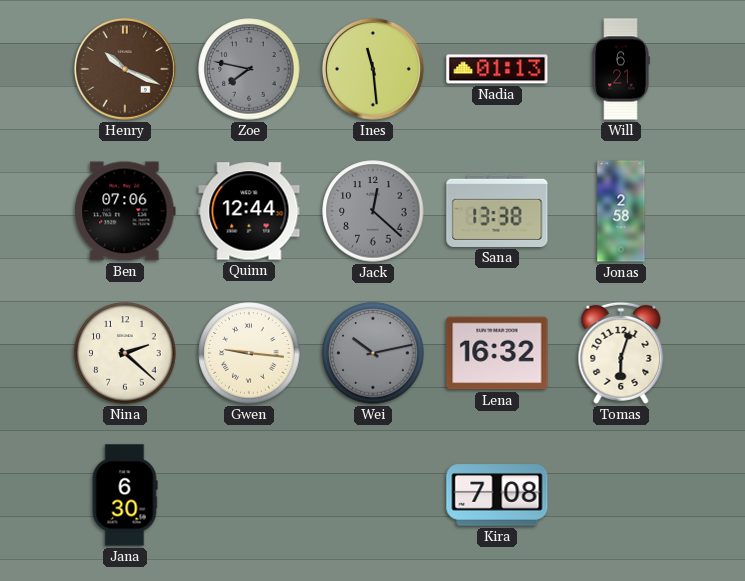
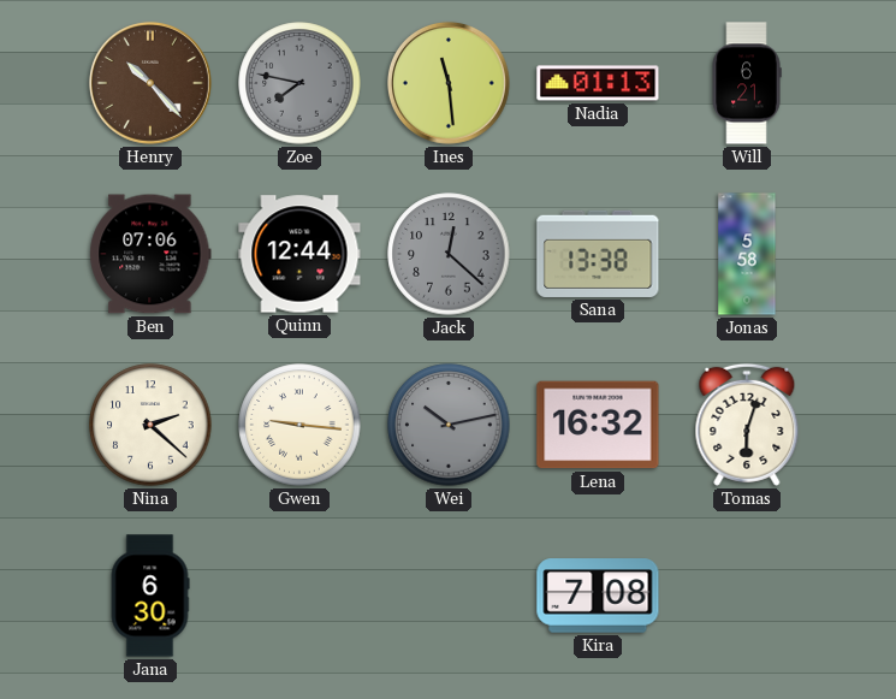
Henry: 10:19 -> 10:23 (150, 83)
Jonas: 2:58 -> 5:58 (747, 254)
